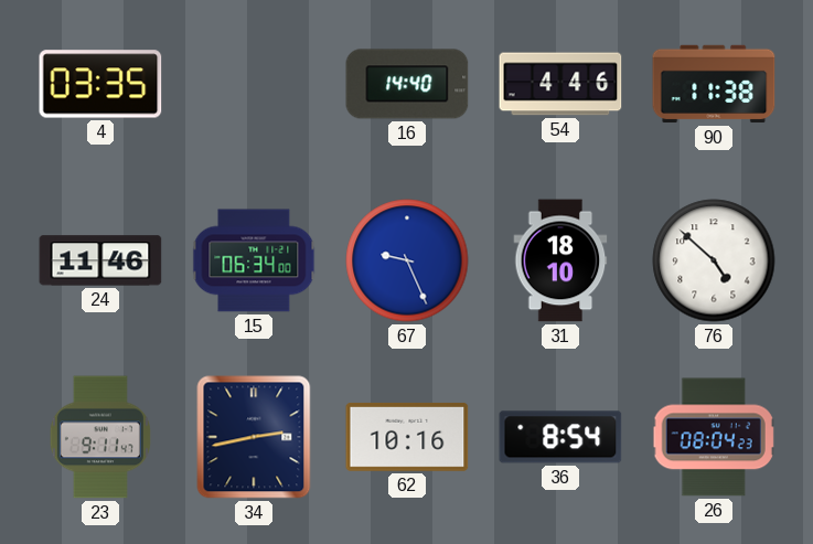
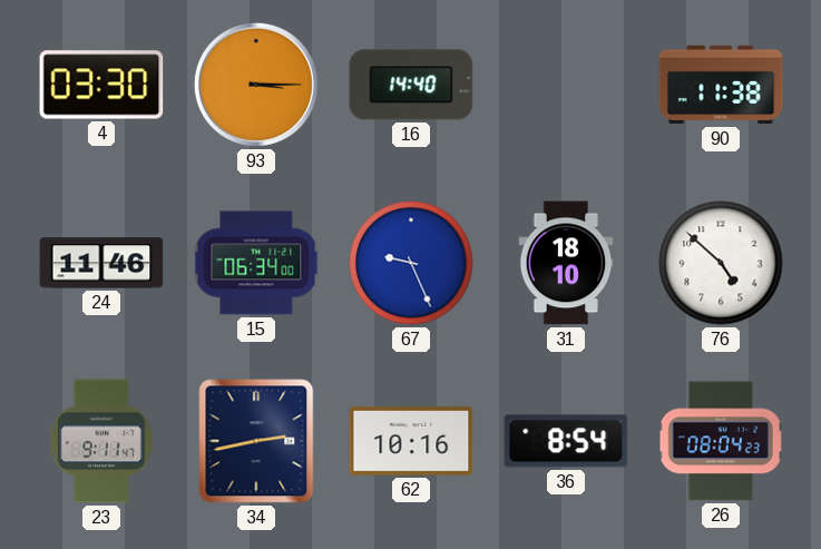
4: 03:35 -> 03:30 (101, 85)
93: none -> 3:15 (256, 85)
54: 4:46 -> none (560, 84)
